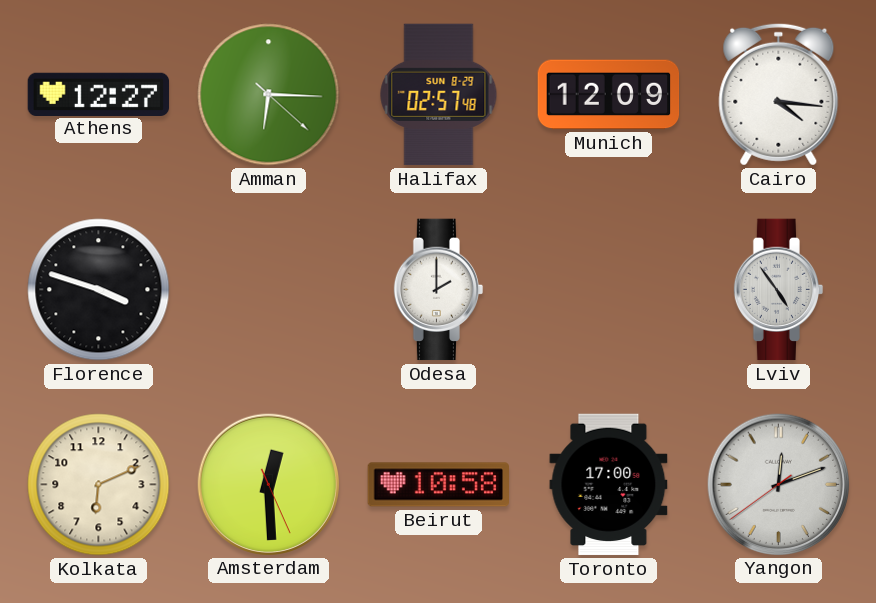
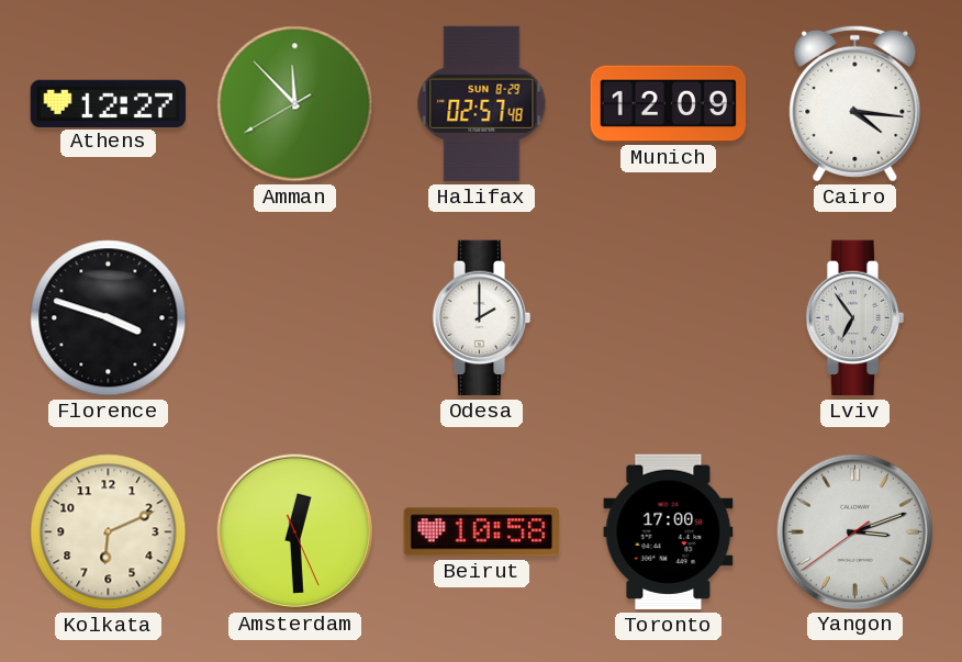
Amman: 6:15 -> 11:52 (295, 104)
Lviv: 4:54 -> 6:54 (855, 318)
Yangon: 12:11 -> 3:11 (854, 531)
